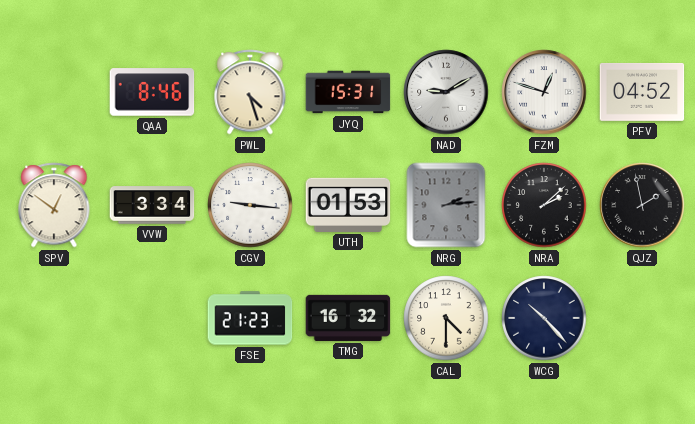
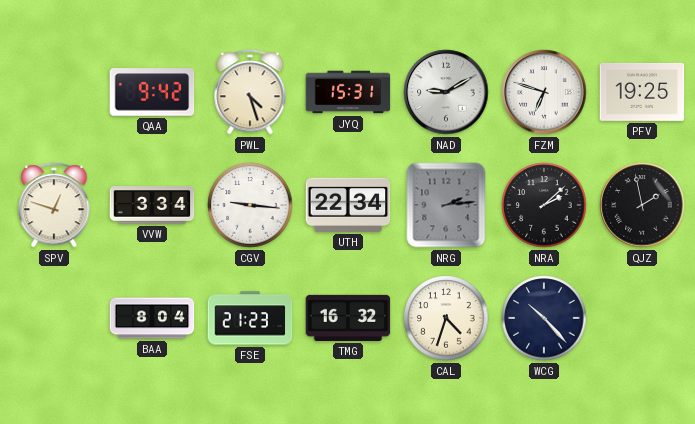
QAA: 8:46 -> 9:42 (152, 92)
FZM: 12:48 -> 6:48 (544, 92)
PFV: 04:52 -> 19:25 (642, 92)
SPV: 12:51 -> 12:48 (54, 205)
UTH: 01:53 -> 22:34 (348, 205)
BAA: none -> 8:04 (152, 318)
CAL: 4:30 -> 4:33 (446, 318)
